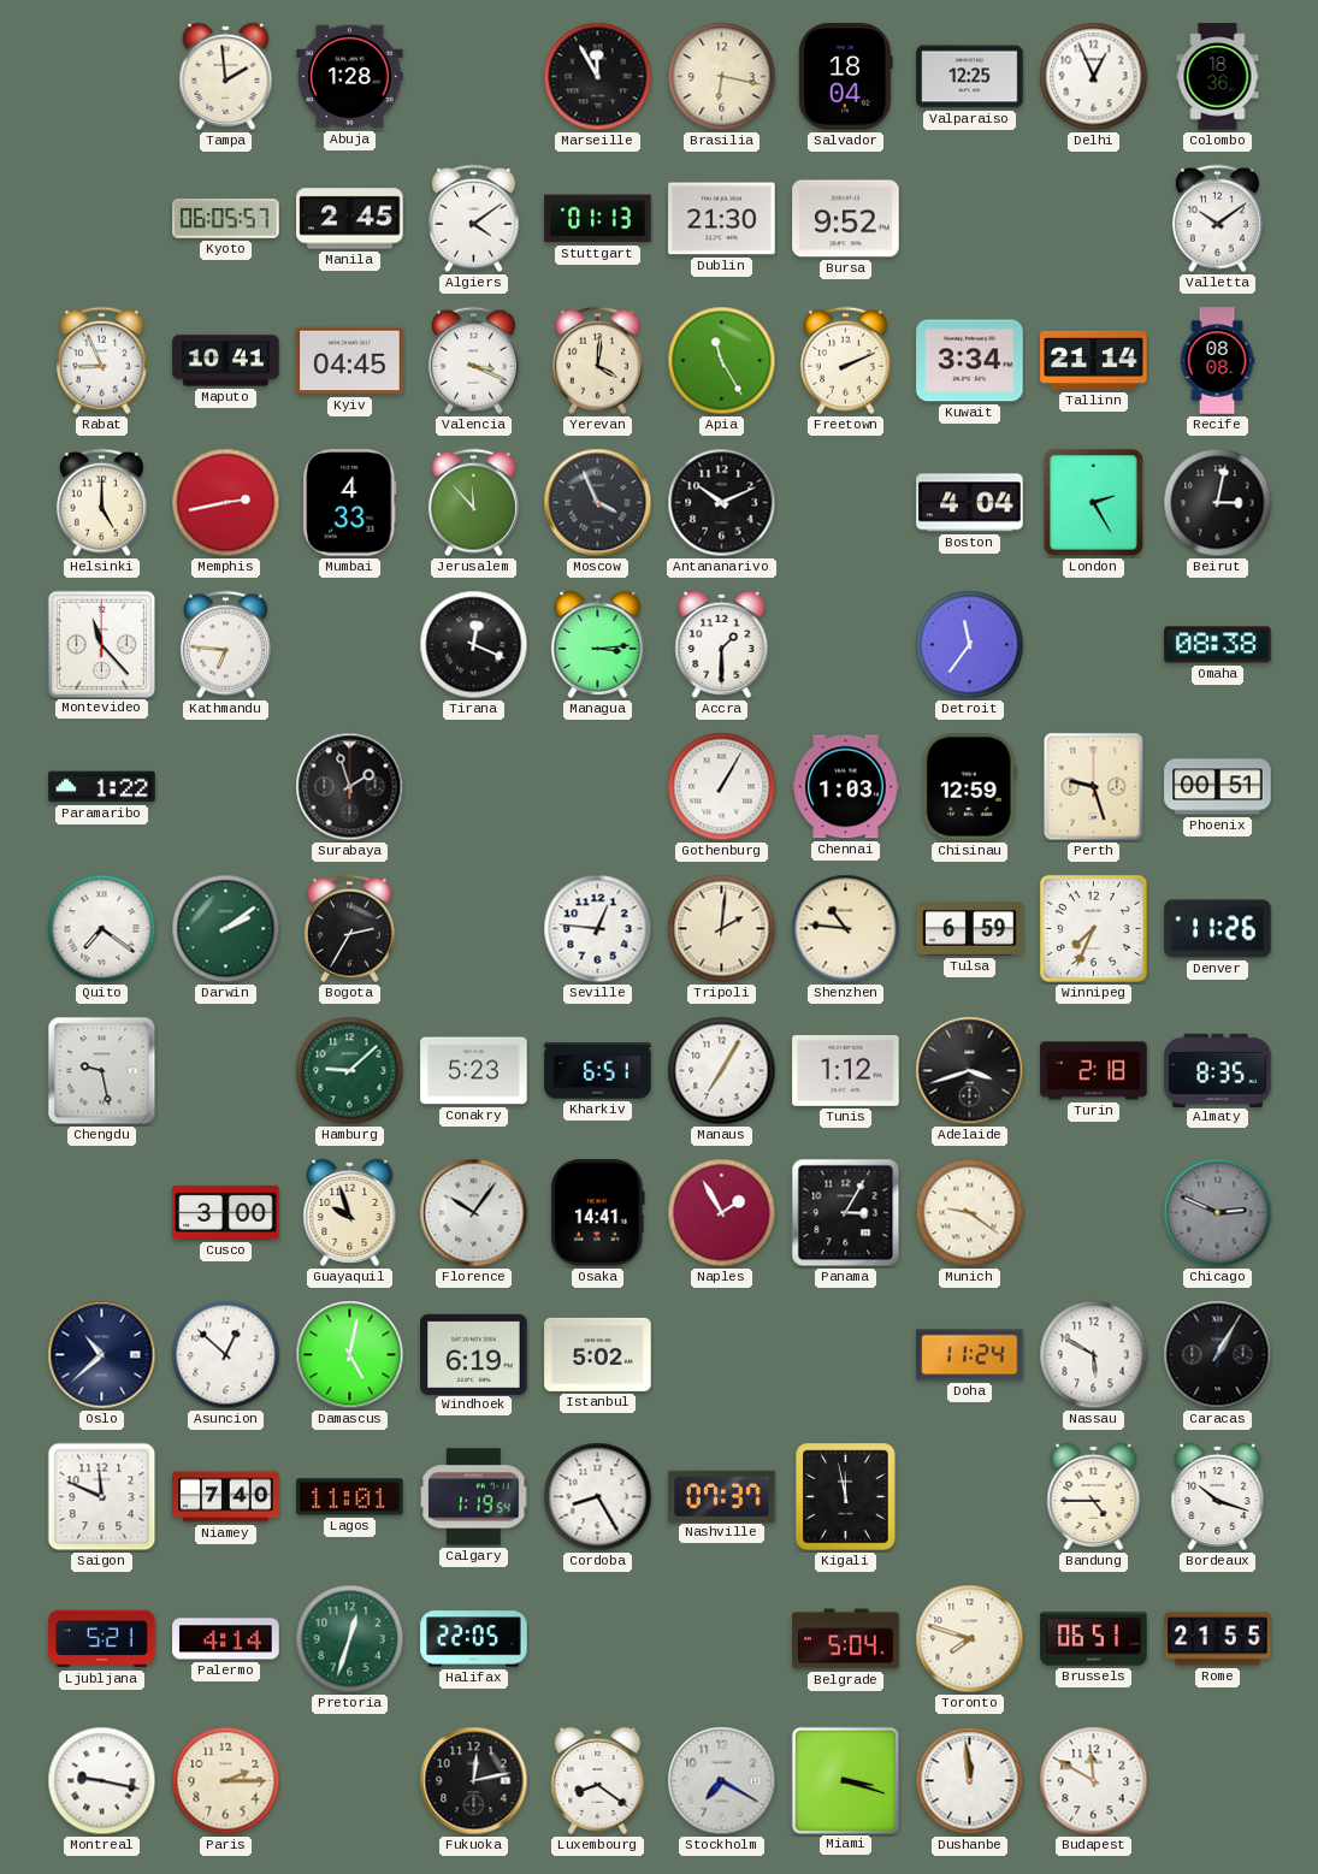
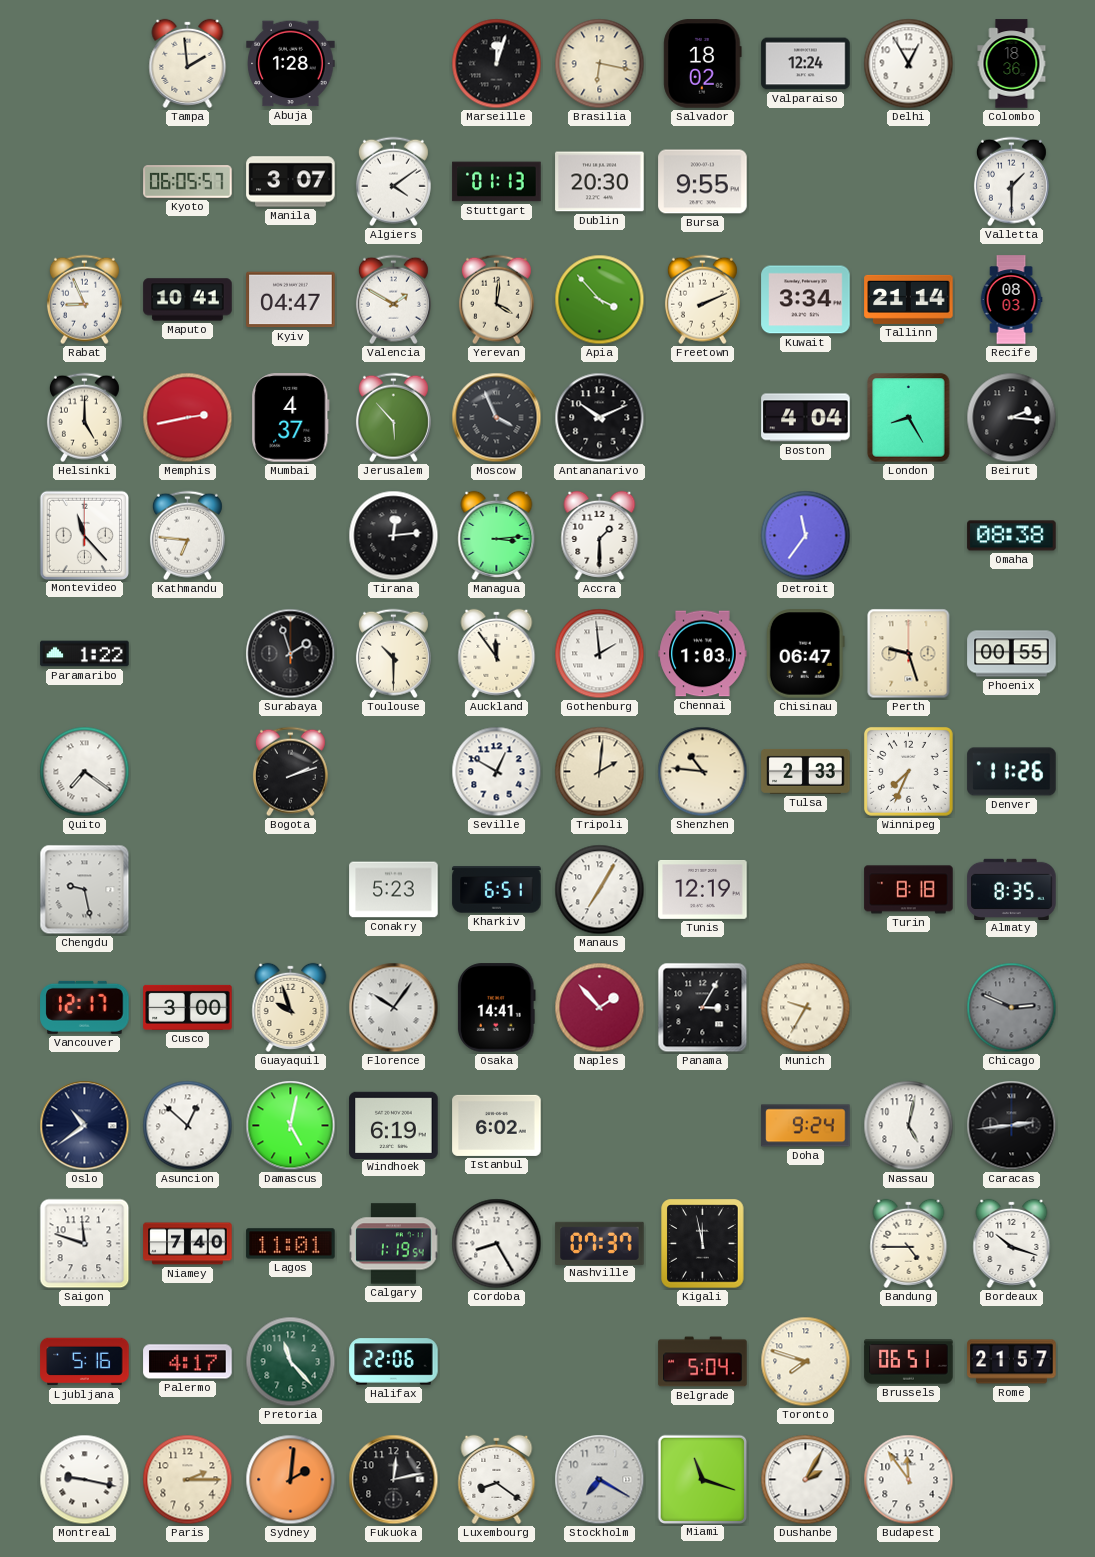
Marseille: 11:55 -> 12:03 (497, 64)
Salvador: 18:04 -> 18:02 (703, 64)
Valparaiso: 12:25 -> 12:24 (806, 64)
Delhi: 12:56 -> 12:55 (909, 64)
Manila: 2:45 -> 3:07 (291, 182)
Dublin: 21:30 -> 20:30 (600, 182)
Bursa: 9:52 -> 9:55 (703, 182)
Valletta: 10:09 -> 1:30 (1011, 182)
Kyiv: 04:45 -> 04:47 (291, 300)
Valencia: 3:19 -> 1:50 (393, 300)
Apia: 11:25 -> 3:53 (600, 300)
Recife: 08:08 -> 08:03 (1011, 300)
Mumbai: 4:33 -> 4:37 (291, 418)
Jerusalem: 11:53 -> 5:53 (393, 418)
London: 2:25 -> 8:25 (909, 418)
Beirut: 3:02 -> 2:16 (1012, 418)
Tirana: 12:19 -> 12:14 (394, 536)
Toulouse: none -> 10:30 (393, 654)
Auckland: none -> 11:54 (497, 653)
Gothenburg: 1:05 -> 1:59 (600, 654)
Chisinau: 12:59 -> 06:47 (805, 654)
Phoenix: 00:51 -> 00:55 (1012, 654)
Darwin: 2:09 -> none (226, 929)
Bogota: 2:35 -> 2:12 (290, 772)
Seville: 12:46 -> 12:50 (497, 772)
Tulsa: 6:59 -> 2:33 (806, 771)
Hamburg: 9:08 -> none (350, 1071)
Tunis: 1:12 -> 12:19 (703, 889)
Adelaide: 3:42 -> none (970, 1071)
Turin: 2:18 -> 8:18 (909, 890)
Vancouver: none -> 12:17 (85, 1007)
Naples: 1:55 -> 1:53 (600, 1008)
Munich: 9:21 -> 9:35 (806, 1008)
Oslo: 10:38 -> 10:39 (85, 1126)
Istanbul: 5:02 -> 6:02 (497, 1125)
Doha: 11:24 -> 9:24 (806, 1126)
Nassau: 5:50 -> 5:02 (909, 1126)
Caracas: 1:05 -> 2:44 (1012, 1126)
Saigon: 11:49 -> 11:48 (85, 1244)
Ljubljana: 5:21 -> 5:16 (85, 1362)
Palermo: 4:14 -> 4:17 (188, 1362)
Pretoria: 12:33 -> 11:23 (291, 1362)
Halifax: 22:05 -> 22:06 (394, 1362)
Rome: 21:55 -> 21:57 (1012, 1362)
Sydney: none -> 2:01 (291, 1480)
Miami: 3:18 -> 11:18 (702, 1479)
Dushanbe: 11:59 -> 2:05 (806, 1480)
Budapest: 11:50 -> 11:54 (909, 1480)
